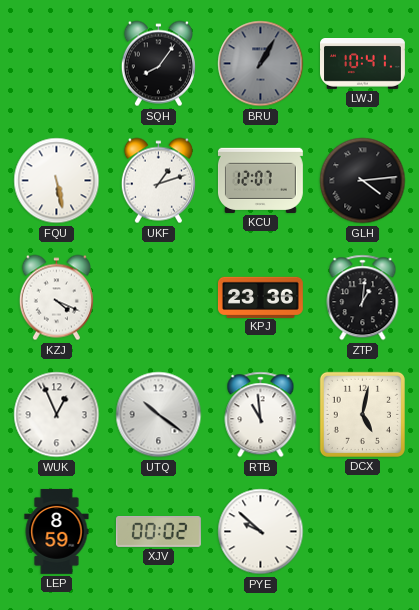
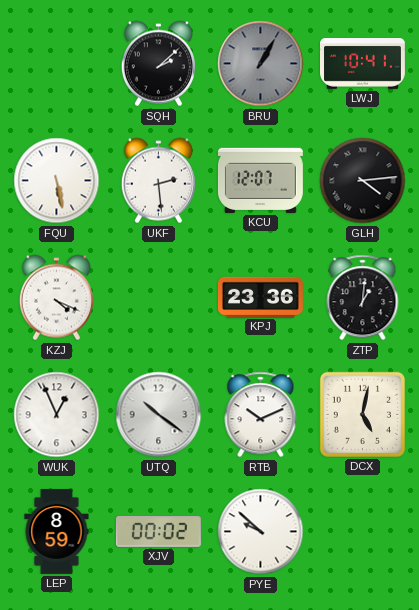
SQH: 8:06 -> 2:08 (158, 64)
UKF: 1:12 -> 2:29 (158, 181)
RTB: 10:59 -> 10:11 (261, 415)
